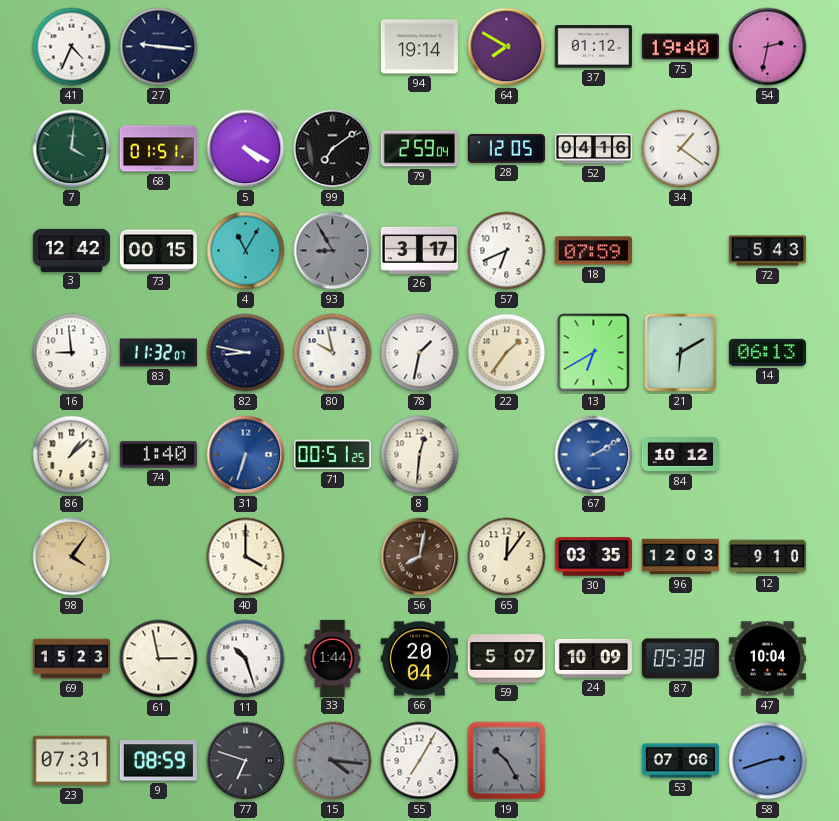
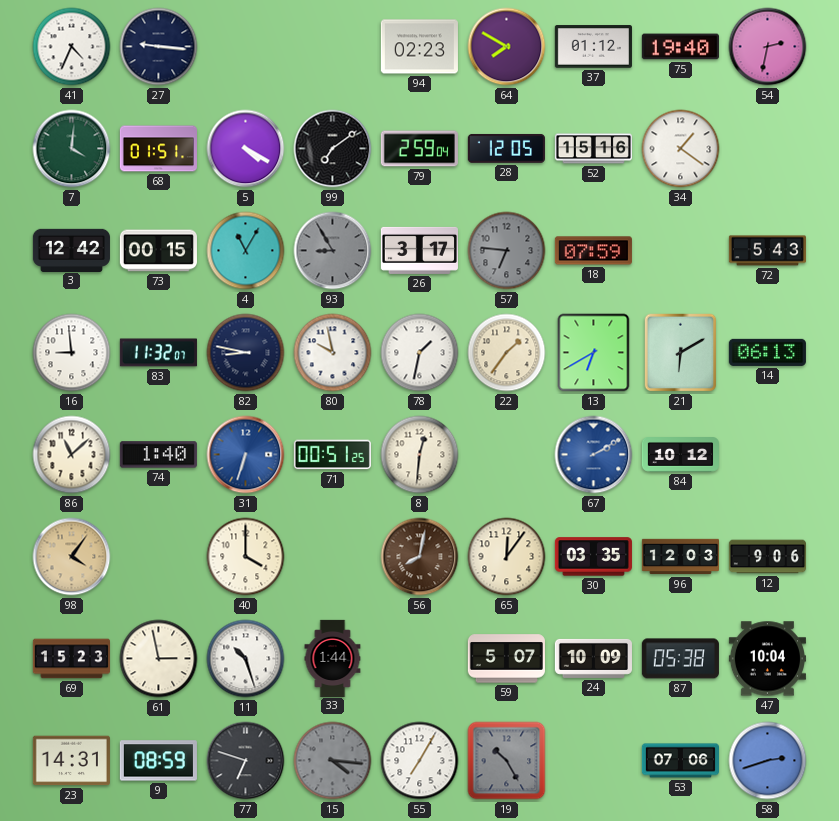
94: 19:14 -> 02:23 (419, 47)
52: 04:16 -> 15:16 (593, 149)
57: 6:41 -> 6:46 (507, 251)
57 dial: white -> grey (507, 251)
86: 1:08 -> 11:08 (72, 455)
12: 9:10 -> 9:06 (767, 557)
66: 20:04 -> none (419, 659)
23: 07:31 -> 14:31 (71, 761)
